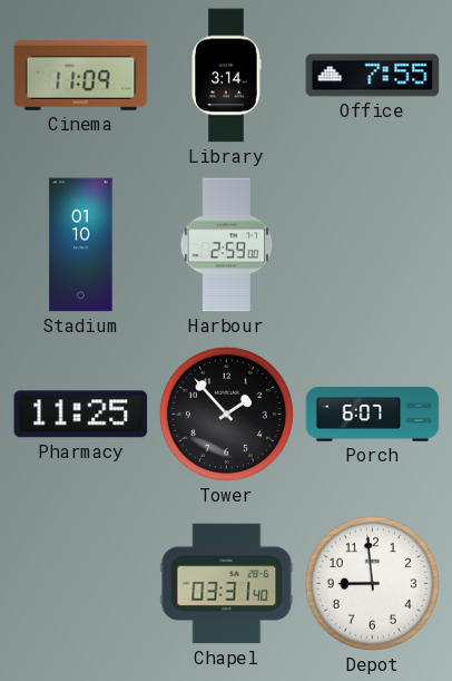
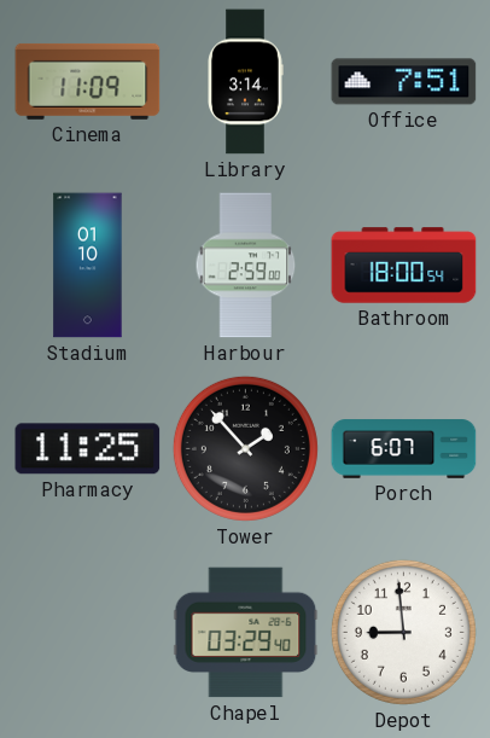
Office: 7:55 -> 7:51 (404, 82)
Bathroom: none -> 18:00 (404, 266)
Chapel: 03:31 -> 03:29 (246, 633)
